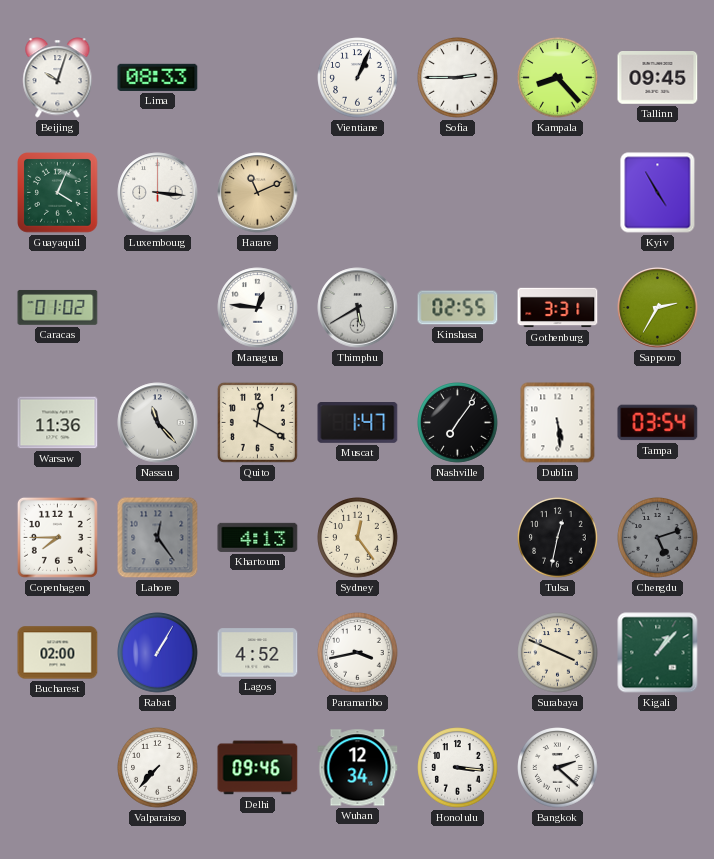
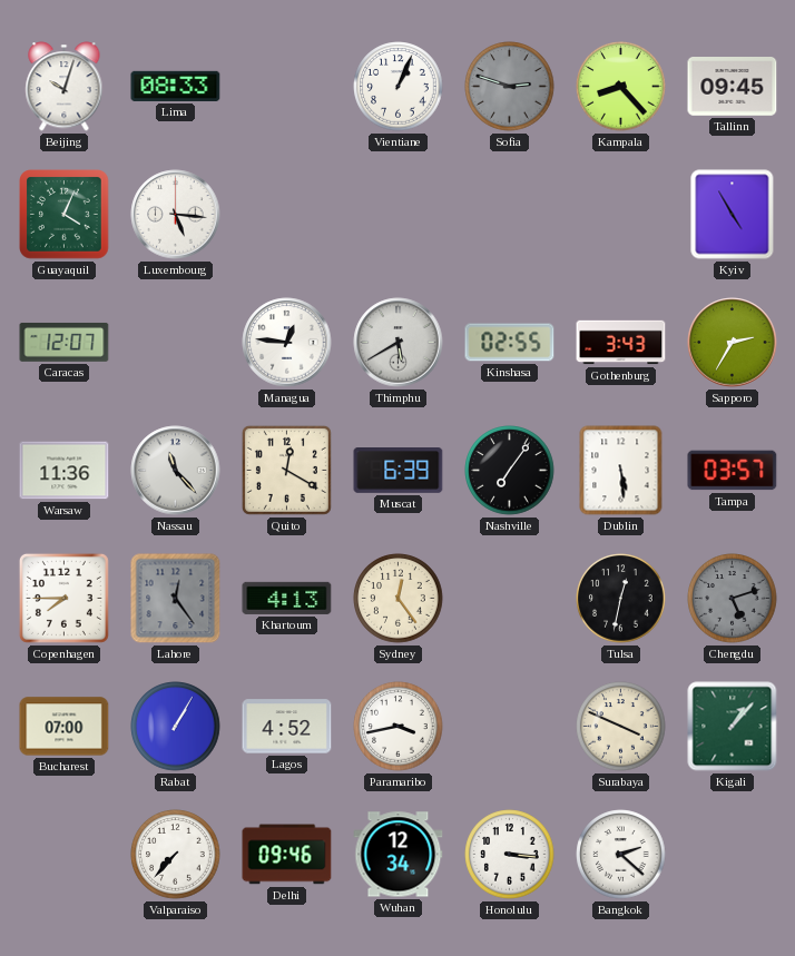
Sofia: 2:45 -> 2:48 (510, 87)
Sofia dial: white -> grey (510, 87)
Luxembourg: 3:16 -> 5:16 (176, 215)
Harare: 11:11 -> none (258, 193)
Caracas: 01:02 -> 12:07 (65, 343)
Gothenburg: 3:31 -> 3:43 (621, 343)
Muscat: 1:47 -> 6:39 (399, 471)
Tampa: 03:54 -> 03:57 (733, 471)
Bucharest: 02:00 -> 07:00 (65, 727)
